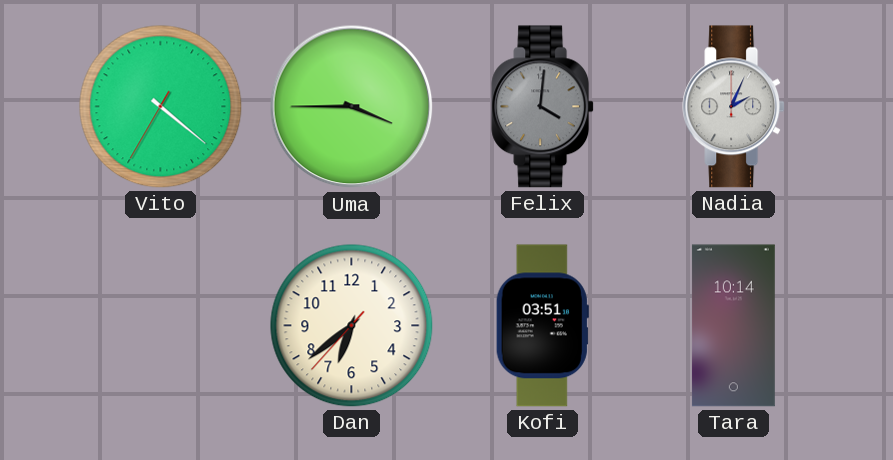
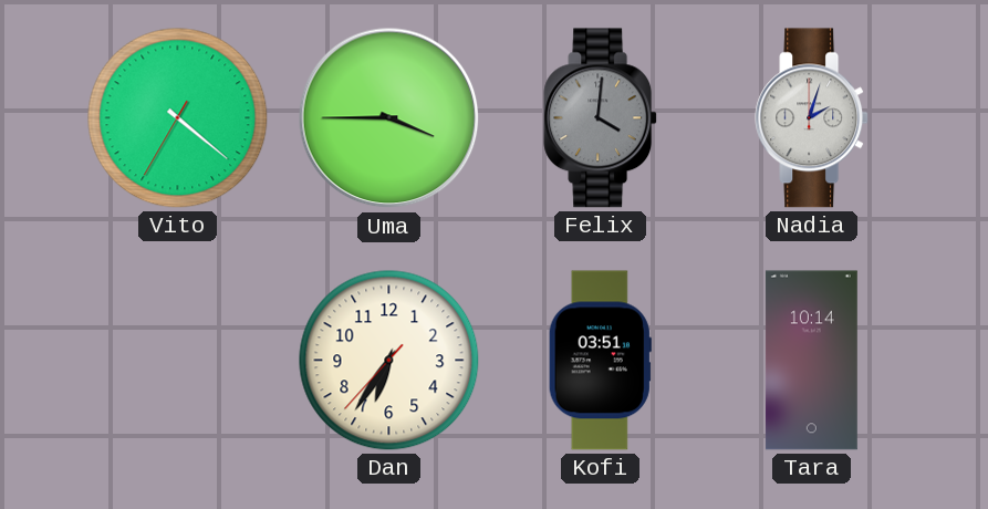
Nadia: 2:04 -> 2:03 (812, 118)
Dan: 6:38 -> 6:35 (389, 361)
